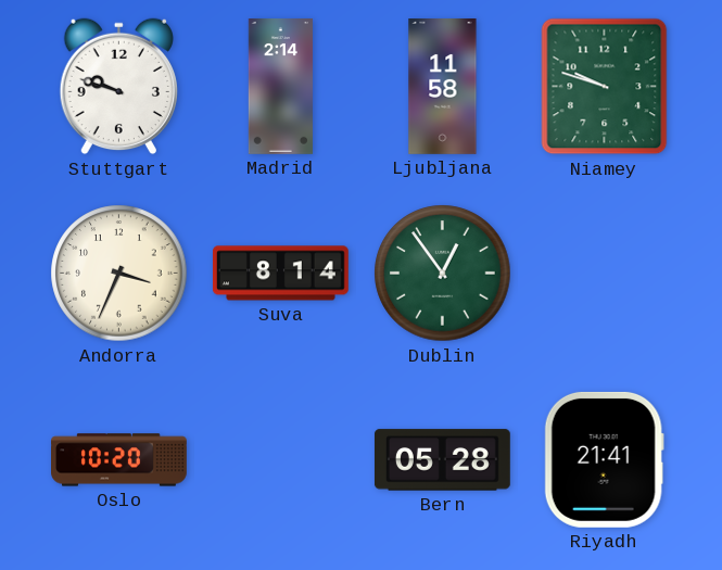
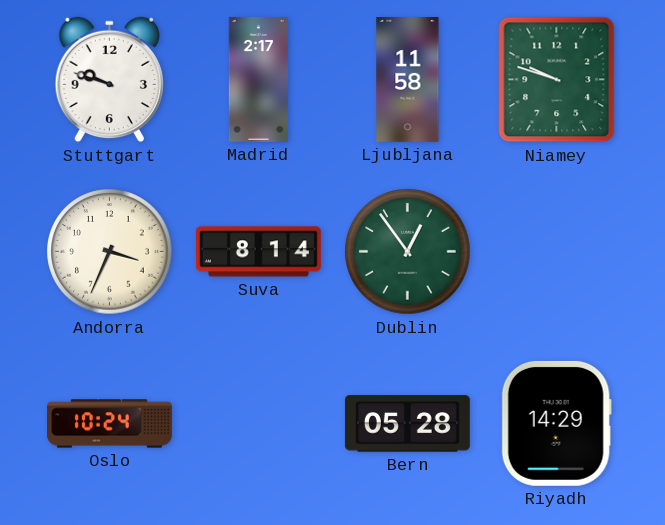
Madrid: 2:14 -> 2:17 (258, 80)
Oslo: 10:20 -> 10:24 (110, 424)
Riyadh: 21:41 -> 14:29 (556, 423)
